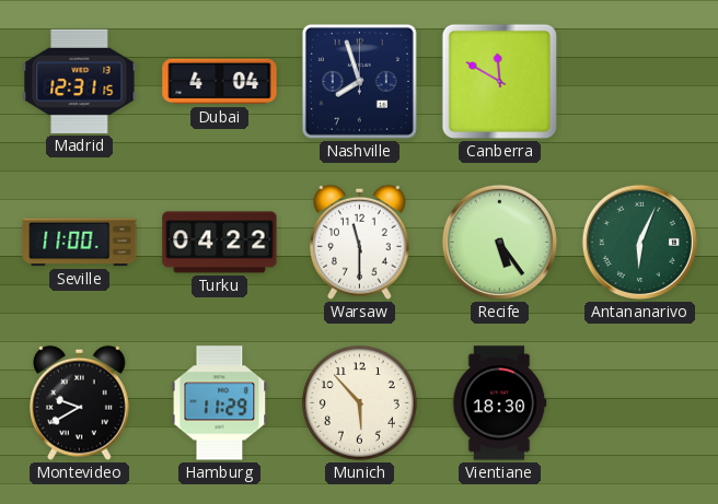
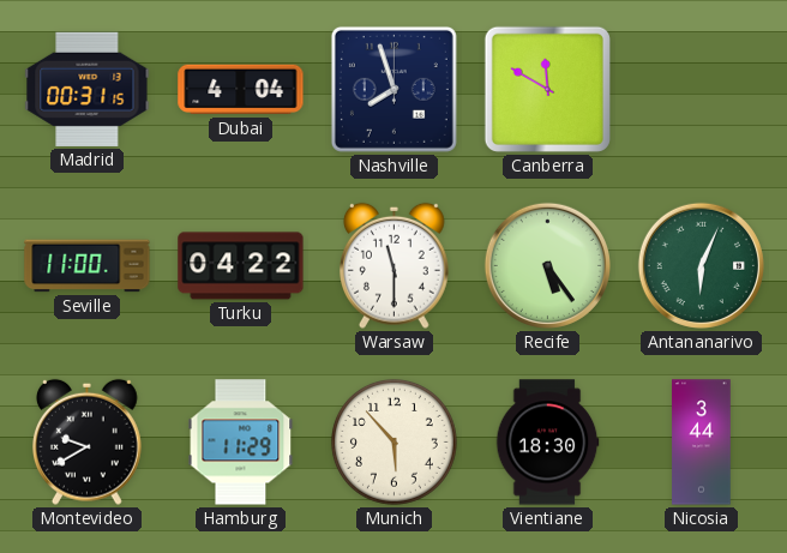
Madrid: 12:31 -> 00:31 (88, 89)
Nicosia: none -> 3:44 (702, 443)
